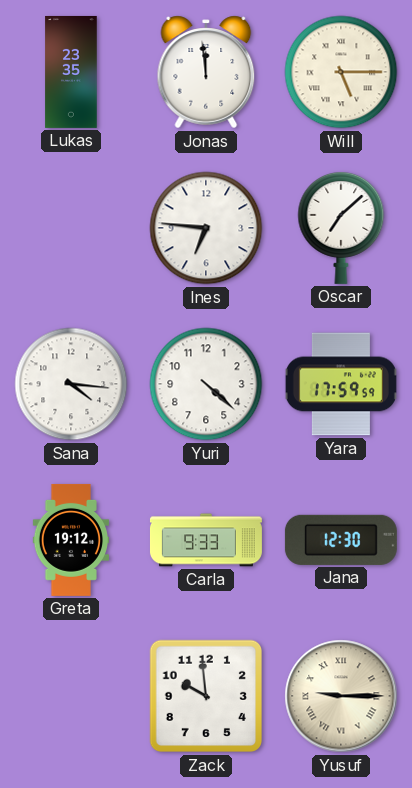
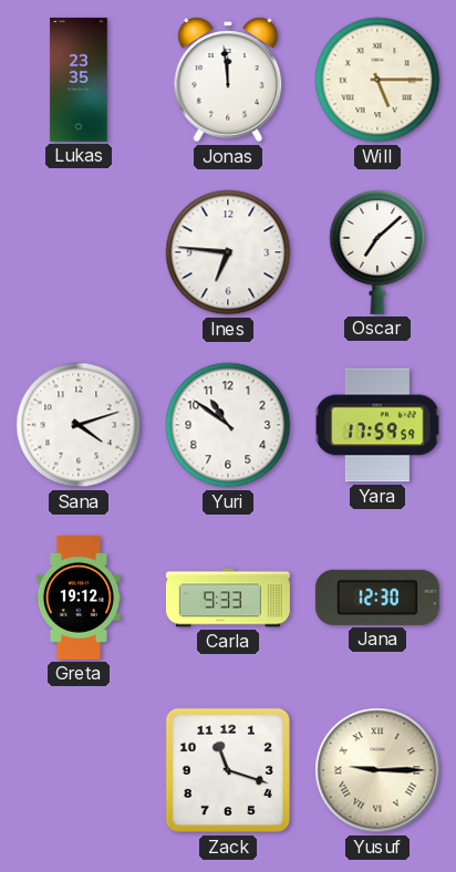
Sana: 4:16 -> 4:12 (79, 425)
Yuri: 4:22 -> 10:51 (228, 425)
Zack: 9:59 -> 11:18 (228, 770)
